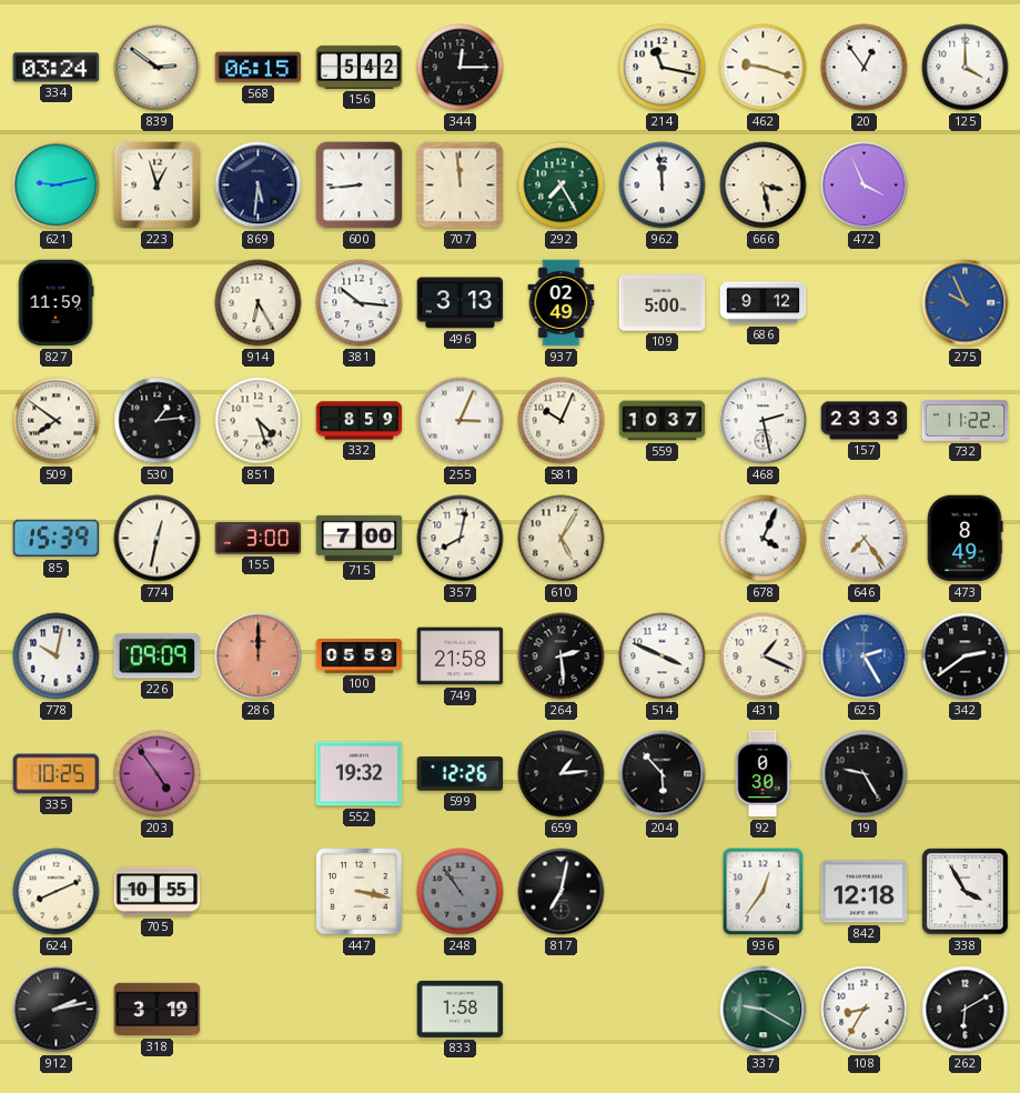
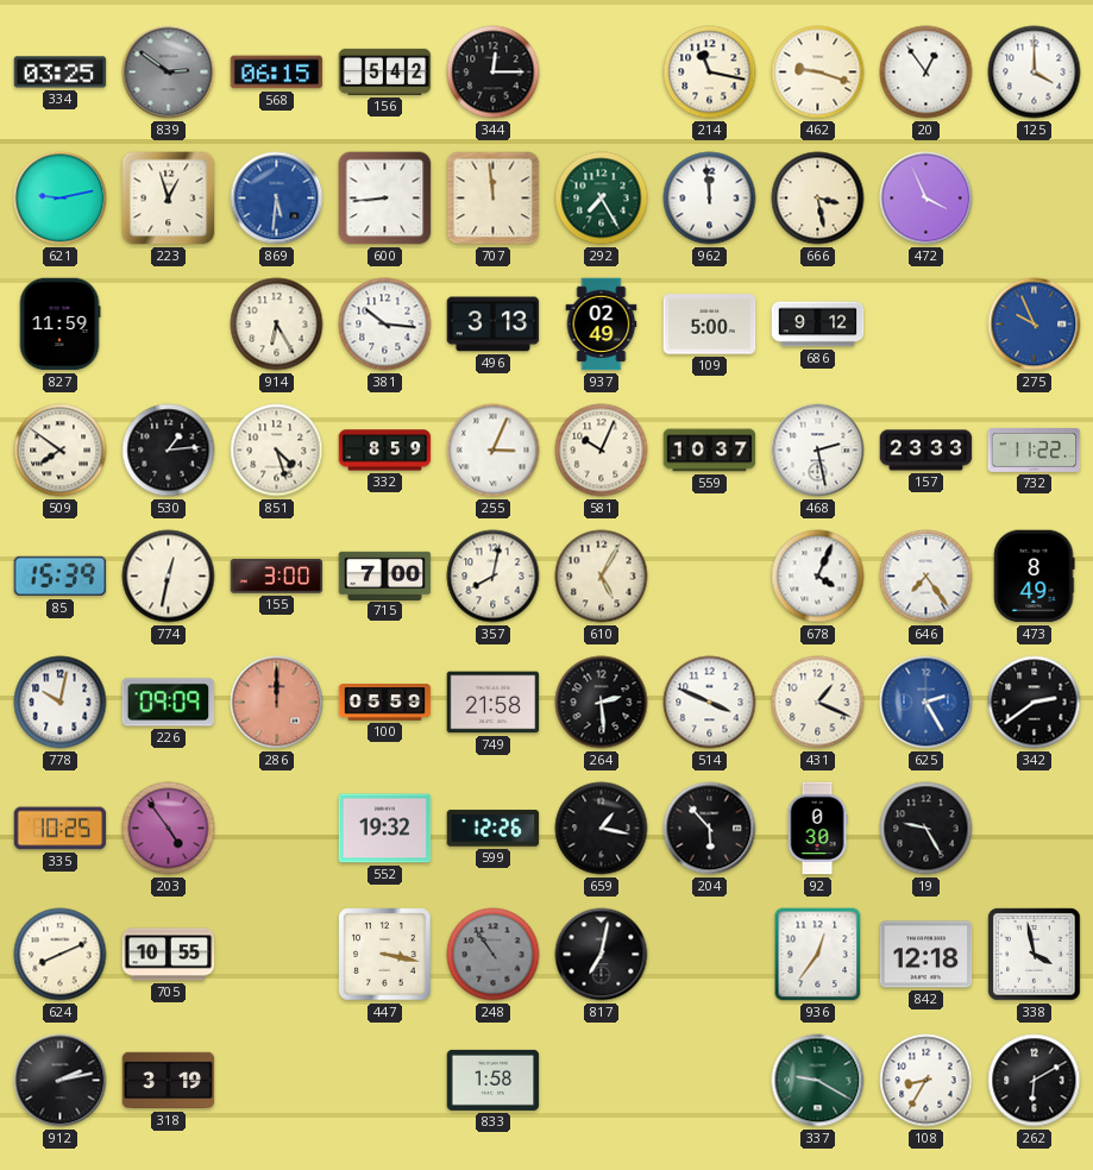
334: 03:24 -> 03:25 (61, 73)
839 dial: cream -> grey (169, 73)
869 dial: navy -> blue (277, 199)
659: 1:14 -> 1:17 (602, 829)
338: 3:55 -> 3:58 (1035, 955)
